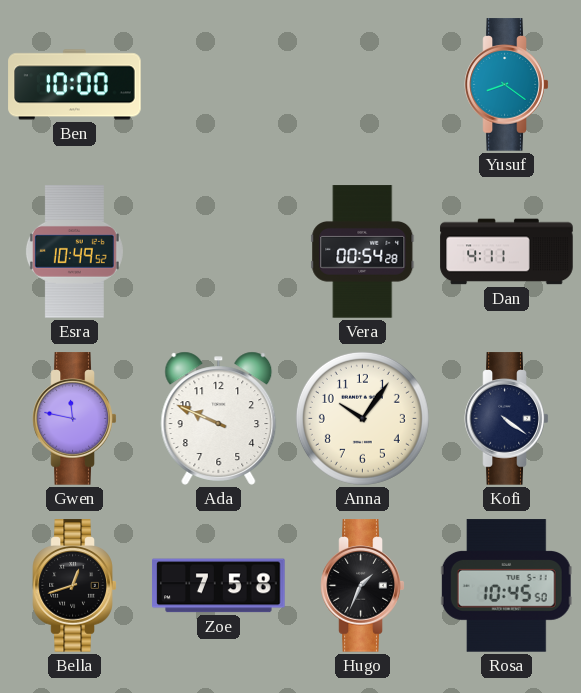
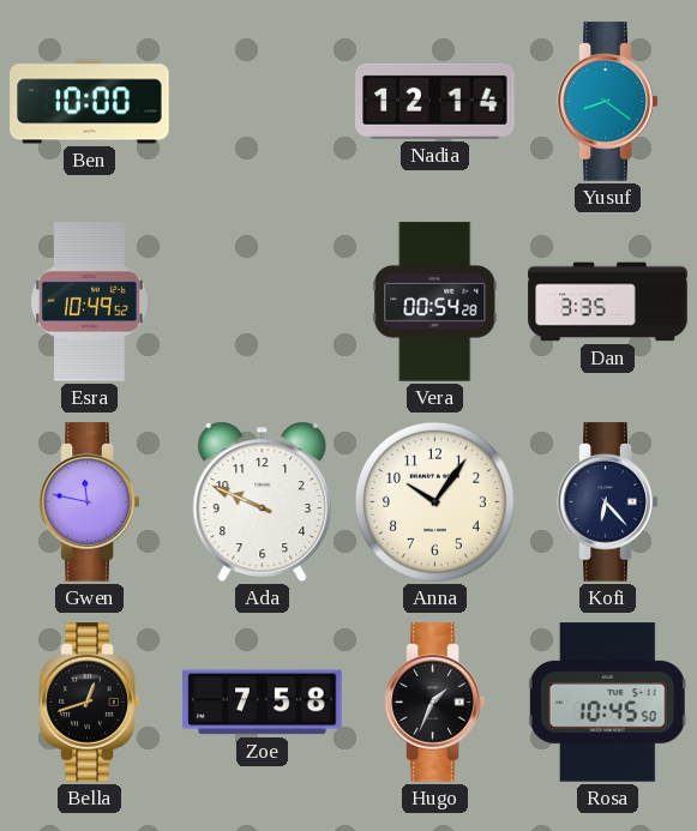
Nadia: none -> 12:14 (435, 101)
Dan: 4:11 -> 3:35 (608, 302)
Kofi: 4:21 -> 6:23 (608, 502)
